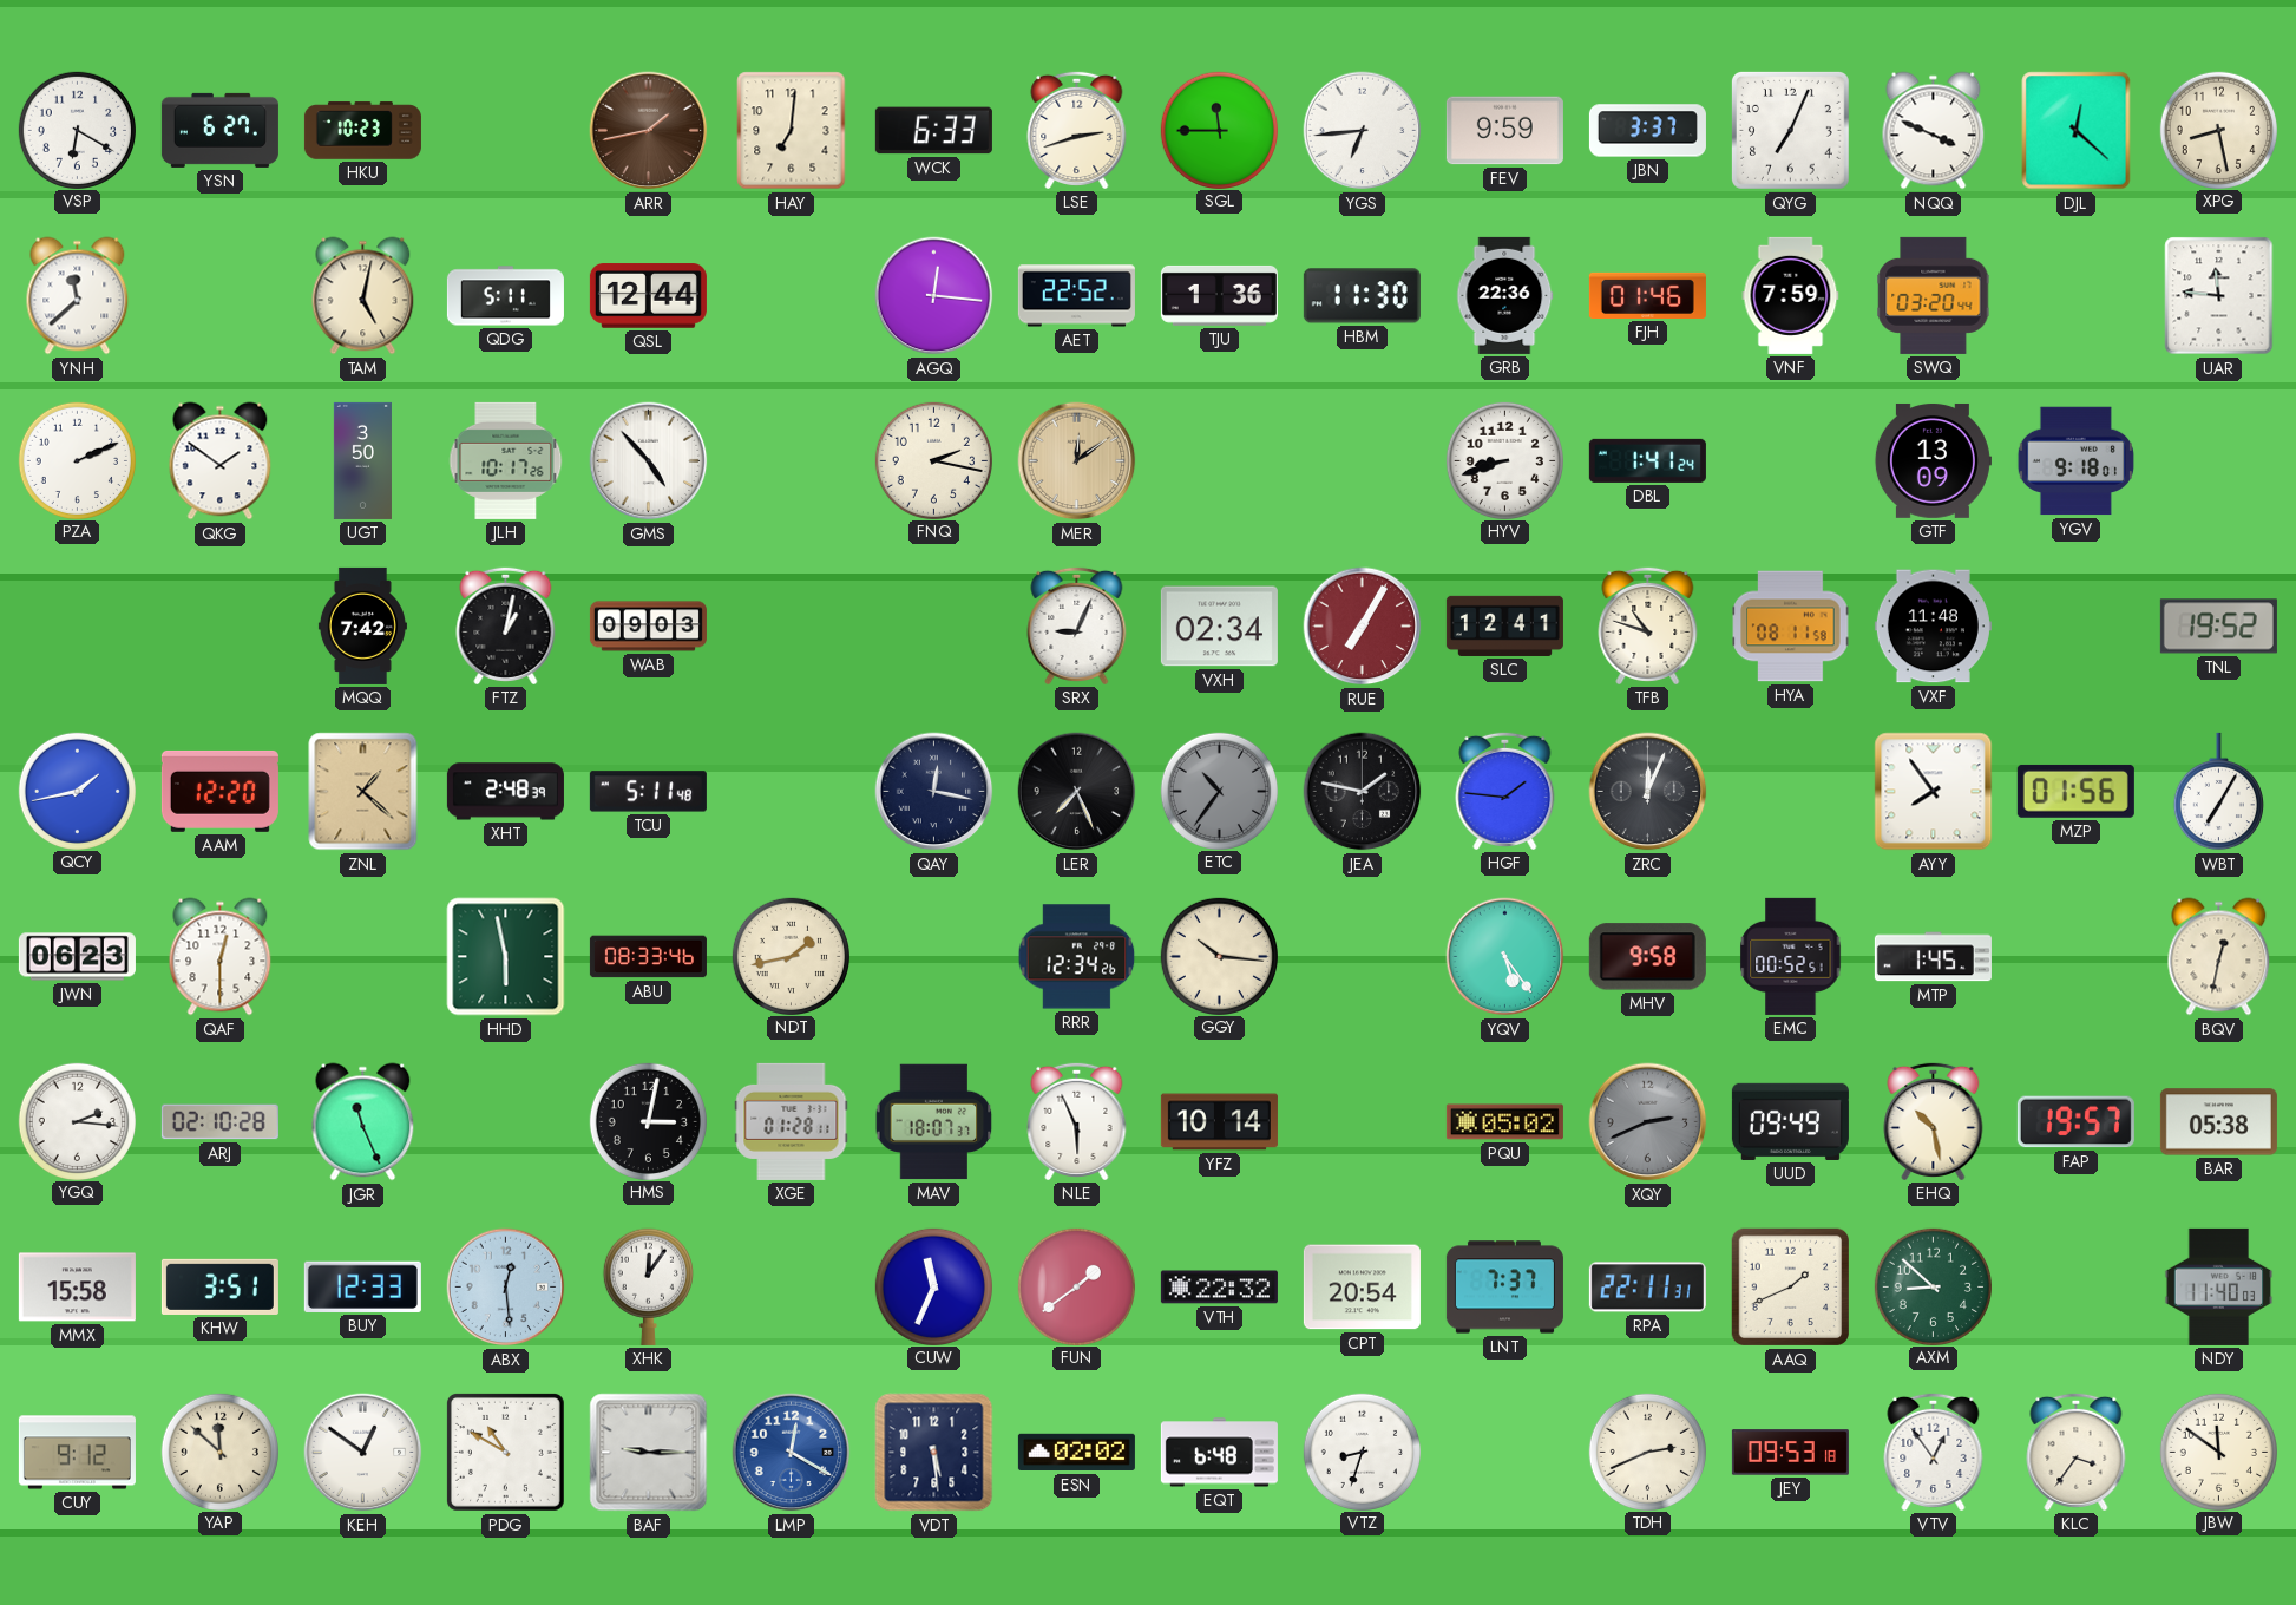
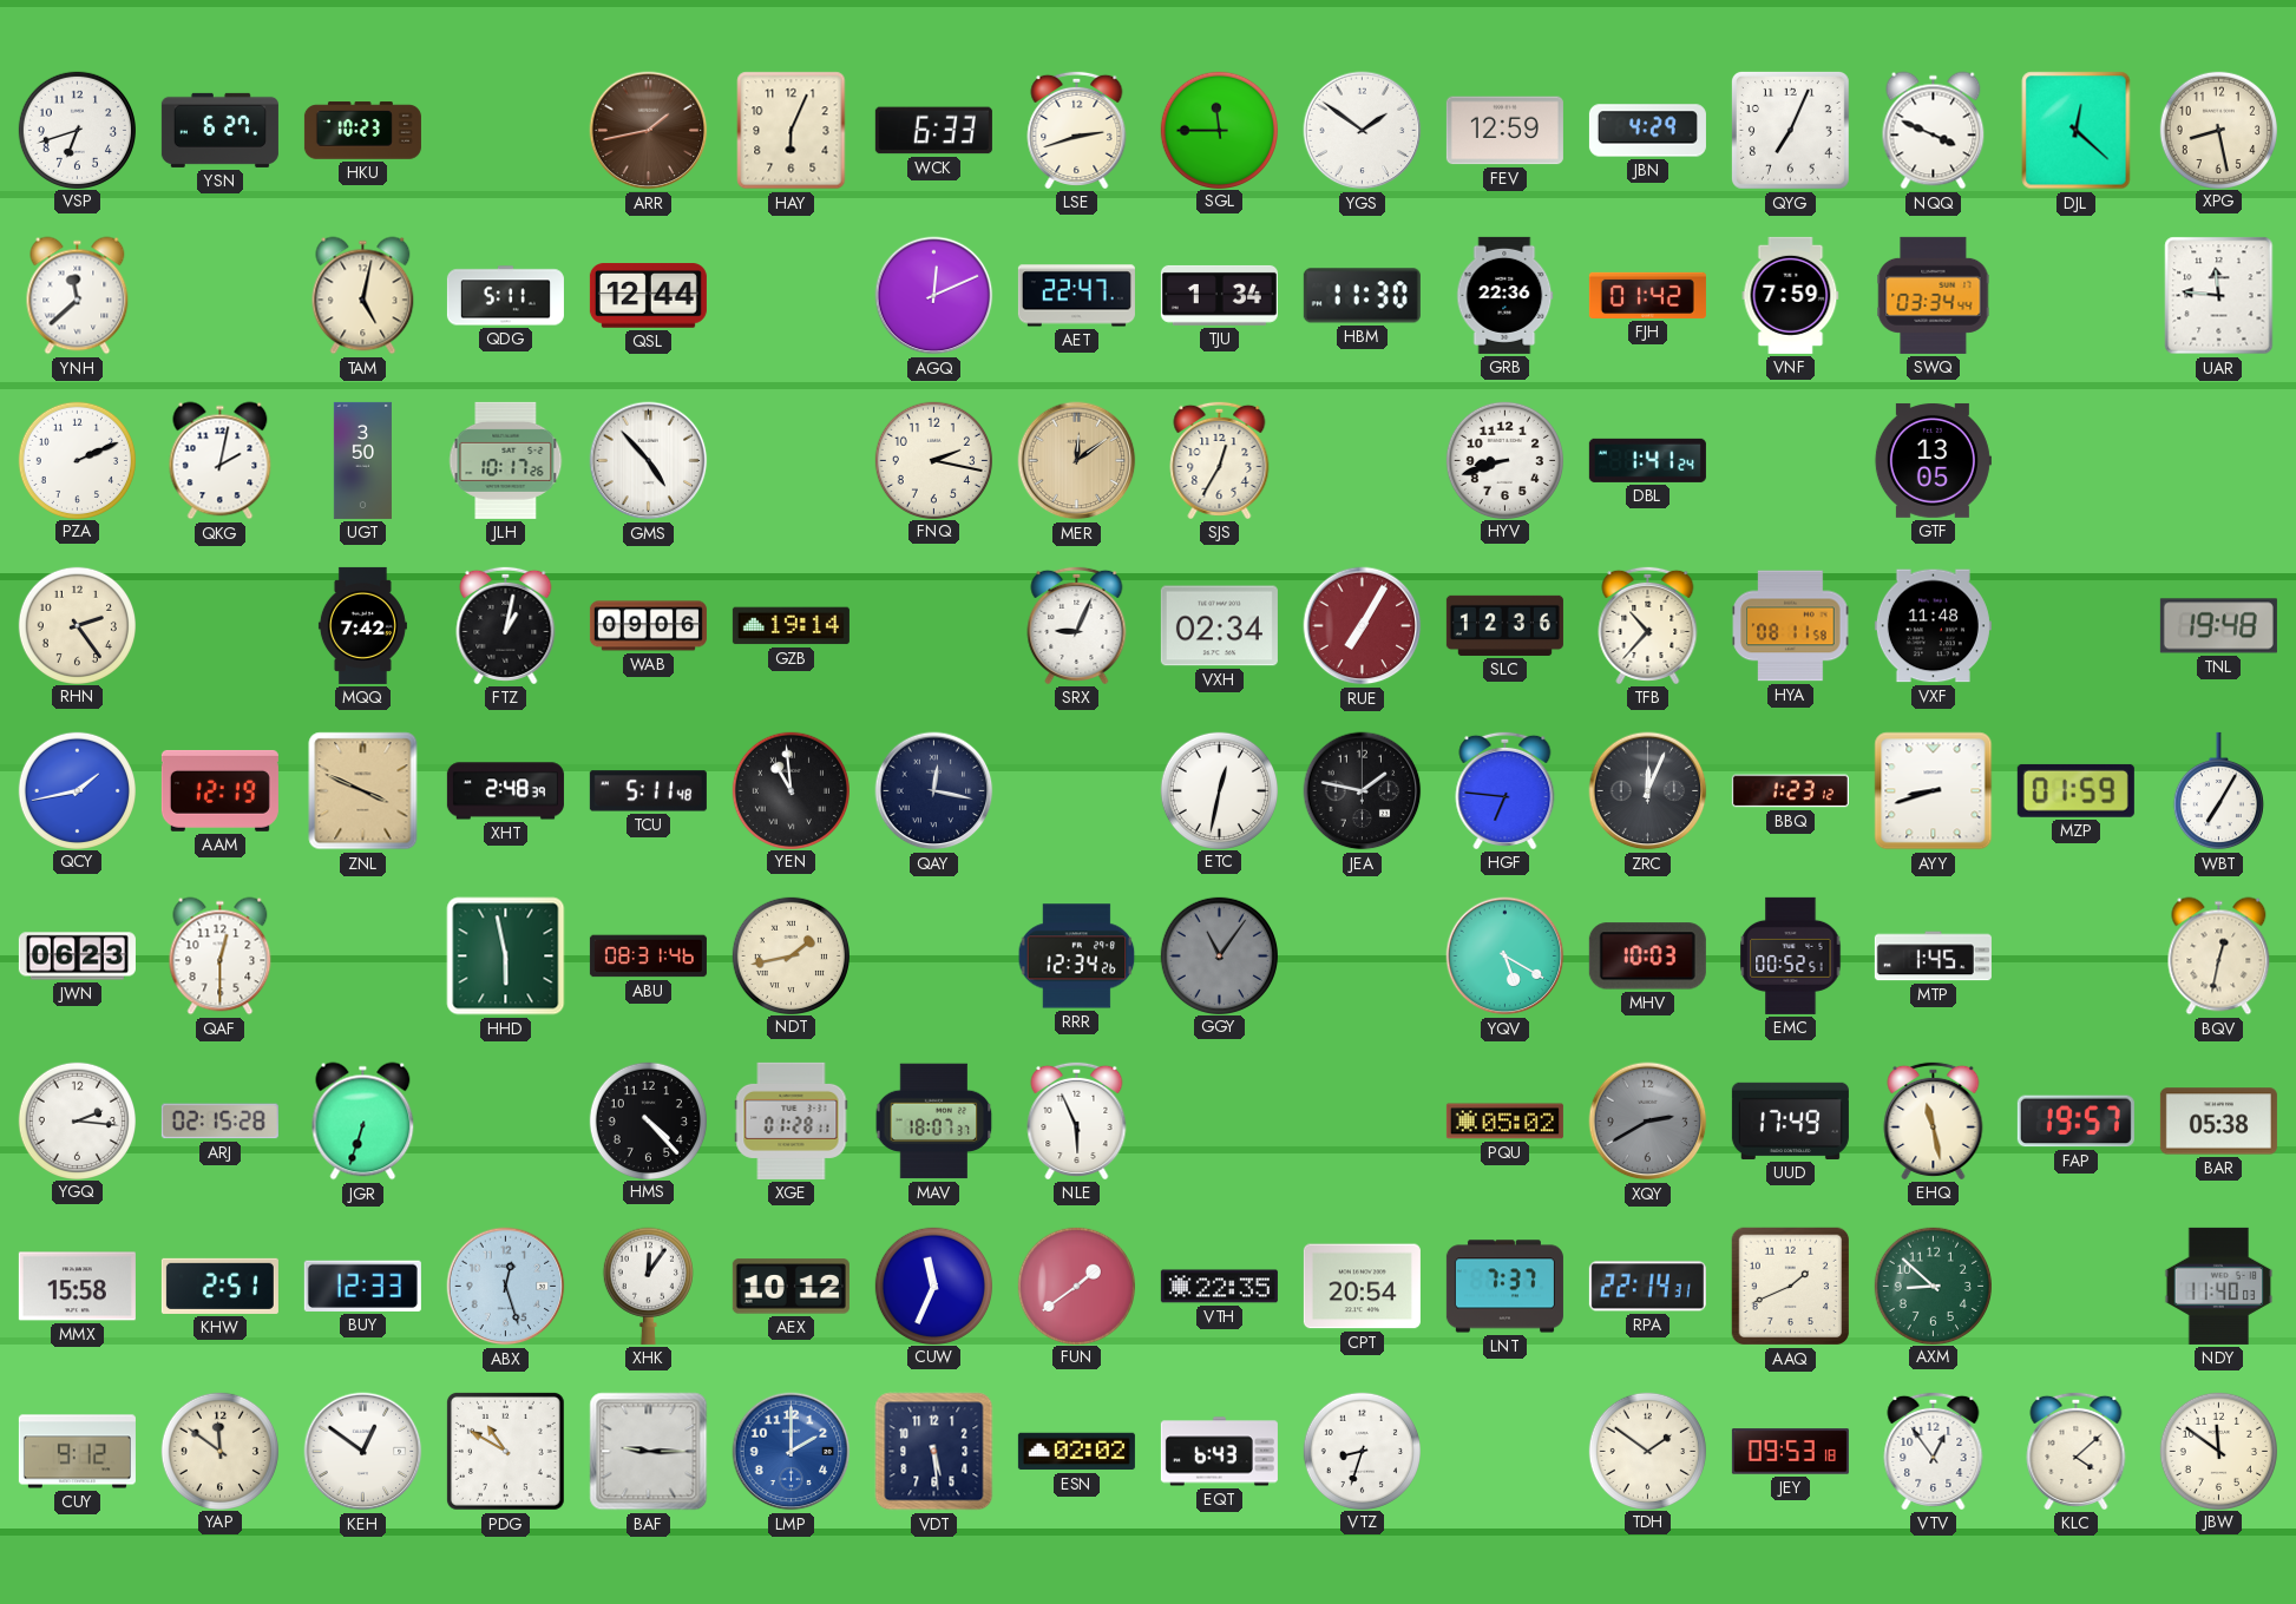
VSP: 6:20 -> 6:42 (77, 130)
HAY: 7:01 -> 6:04 (792, 131)
YGS: 6:44 -> 1:51 (1363, 131)
FEV: 9:59 -> 12:59 (1504, 131)
JBN: 3:37 -> 4:29 (1647, 131)
AGQ: 12:16 -> 12:11 (934, 296)
AET: 22:52 -> 22:47 (1076, 296)
TJU: 1:36 -> 1:34 (1219, 295)
FJH: 01:46 -> 01:42 (1647, 295)
SWQ: 03:20 -> 03:34 (1934, 295)
QKG: 1:51 -> 2:02 (221, 461)
SJS: none -> 12:35 (1220, 460)
GTF: 13:09 -> 13:05 (1933, 461)
YGV: 9:18 -> none (2075, 461)
RHN: none -> 2:24 (77, 625)
WAB: 09:03 -> 09:06 (648, 626)
GZB: none -> 19:14 (791, 626)
SLC: 12:41 -> 12:36 (1504, 625)
TFB: 10:48 -> 10:37 (1648, 625)
TNL: 19:52 -> 19:48 (2218, 626)
AAM: 12:20 -> 12:19 (219, 790)
ZNL: 1:22 -> 3:49 (363, 791)
YEN: none -> 10:59 (791, 790)
LER: 7:26 -> none (1077, 792)
ETC: 10:36 -> 12:32 (1219, 790)
ETC dial: grey -> white (1219, 790)
HGF: 1:46 -> 6:46 (1505, 790)
BBQ: none -> 1:23 (1790, 791)
AYY: 7:54 -> 8:42 (1934, 791)
MZP: 01:56 -> 01:59 (2075, 790)
ABU: 08:33 -> 08:31 (648, 957)
GGY: 10:16 -> 11:06 (1219, 955)
GGY dial: cream -> grey (1219, 955)
YQV: 5:24 -> 5:20 (1505, 957)
MHV: 9:58 -> 10:03 (1647, 957)
ARJ: 02:10 -> 02:15 (219, 1122)
JGR: 11:26 -> 6:33 (363, 1122)
HMS: 3:02 -> 4:23 (648, 1120)
YFZ: 10:14 -> none (1219, 1122)
XQY: 2:41 -> 2:40 (1648, 1122)
UUD: 09:49 -> 17:49 (1790, 1120)
EHQ: 10:28 -> 11:28 (1934, 1120)
KHW: 3:51 -> 2:51 (219, 1286)
ABX: 12:29 -> 12:27 (506, 1287)
AEX: none -> 10:12 (791, 1287)
VTH: 22:32 -> 22:35 (1219, 1287)
RPA: 22:11 -> 22:14 (1647, 1287)
YAP: 11:52 -> 11:51 (219, 1451)
LMP: 12:20 -> 2:00 (792, 1452)
EQT: 6:48 -> 6:43 (1219, 1452)
TDH: 2:41 -> 1:51 (1647, 1451)
KLC: 3:36 -> 4:08 (2077, 1451)
